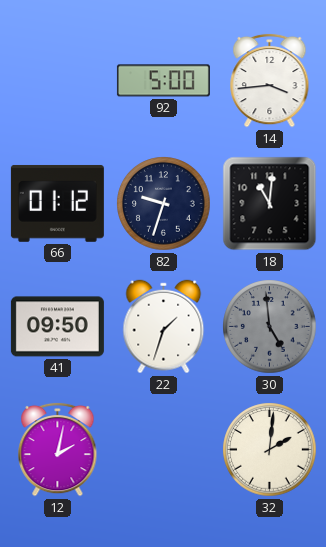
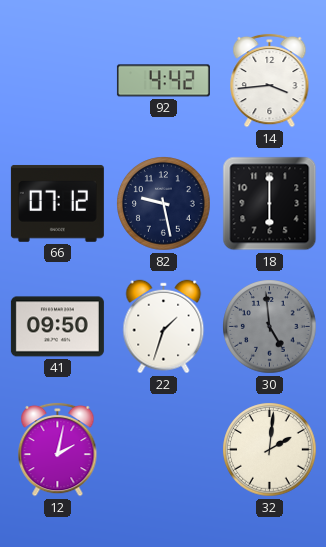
92: 5:00 -> 4:42 (163, 81)
66: 01:12 -> 07:12 (57, 203)
82: 9:33 -> 9:28 (164, 204)
18: 11:01 -> 6:00 (270, 204)
